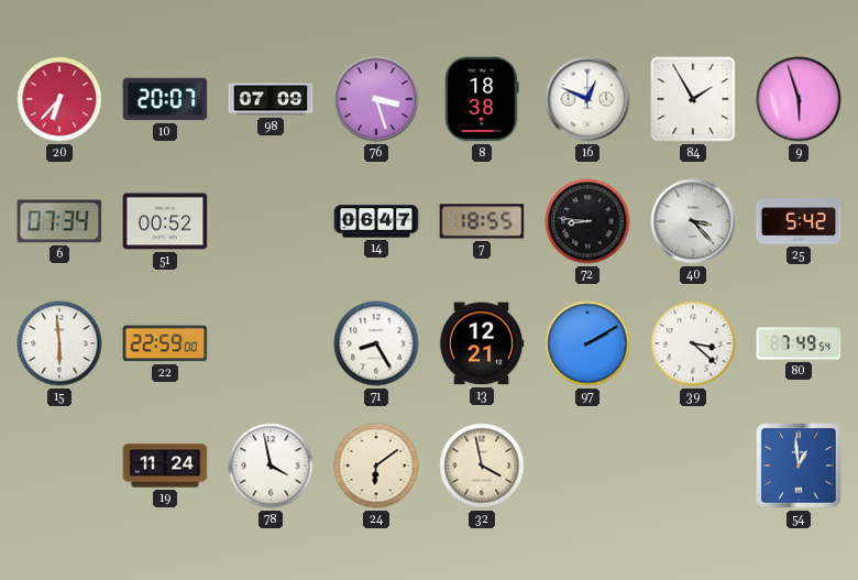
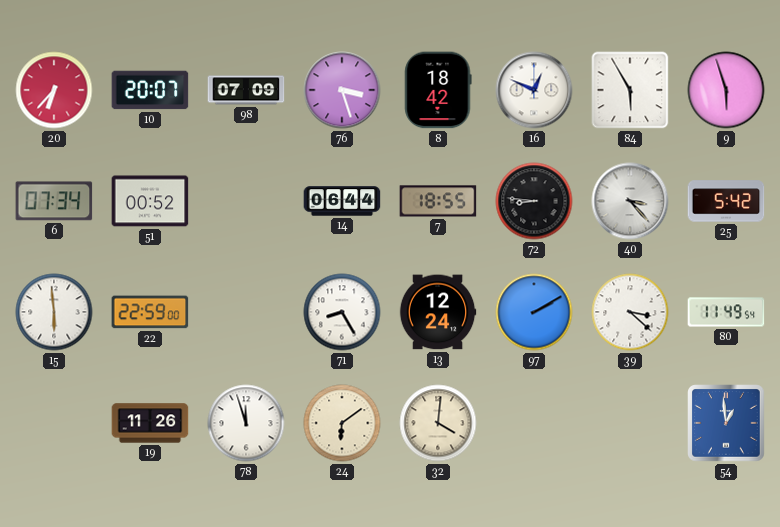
8: 18:38 -> 18:42 (438, 90)
84: 1:55 -> 5:55 (630, 90)
14: 06:47 -> 06:44 (342, 201)
13: 12:21 -> 12:24 (438, 312)
80: 7:49 -> 11:49 (726, 312)
19: 11:24 -> 11:26 (150, 423)
78: 3:58 -> 11:57 (246, 423)
32: 3:58 -> 4:01 (438, 423)
